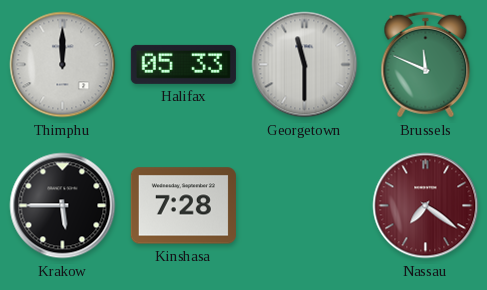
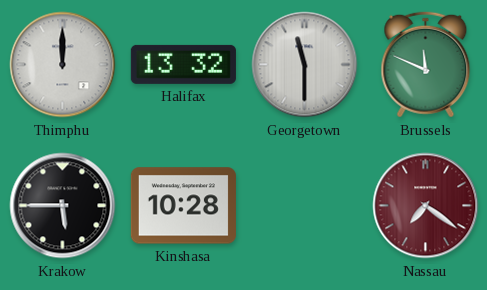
Halifax: 05:33 -> 13:32 (183, 64)
Kinshasa: 7:28 -> 10:28 (183, 206)
